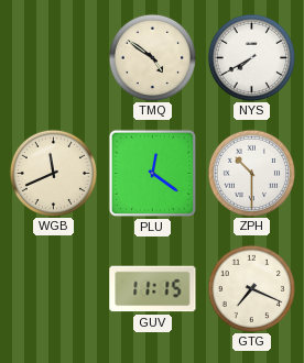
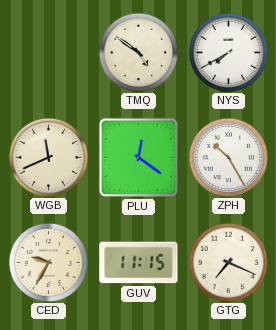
ZPH: 10:30 -> 10:25 (228, 157)
CED: none -> 9:35 (48, 262)
